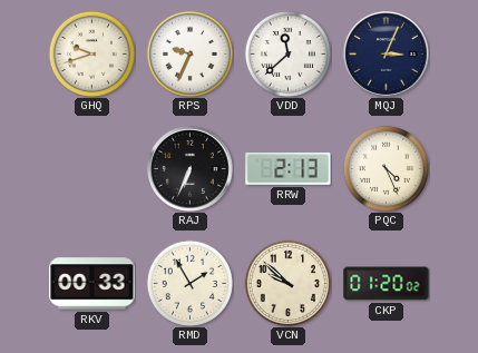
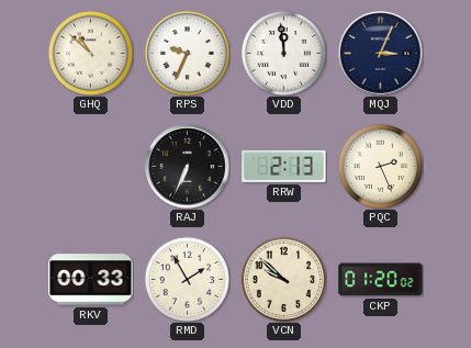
GHQ: 9:42 -> 10:52 (90, 53)
VDD: 11:38 -> 11:59 (283, 53)
PQC: 4:26 -> 2:26 (380, 166)
